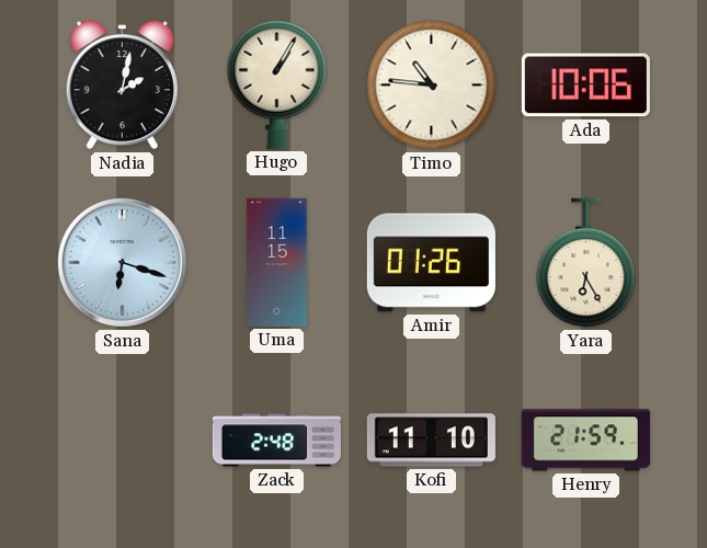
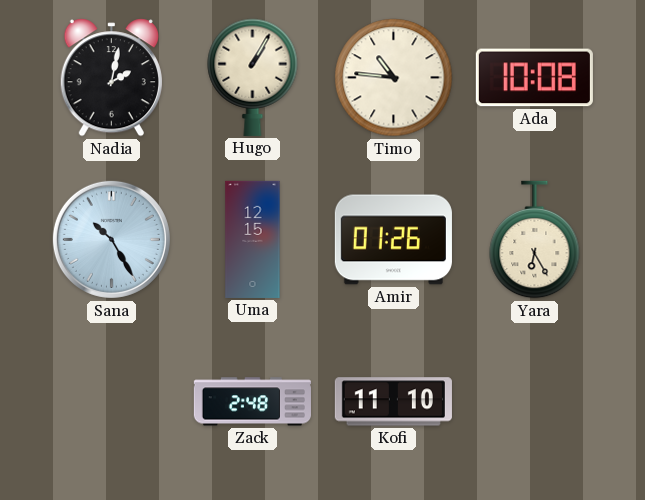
Ada: 10:06 -> 10:08 (534, 78)
Sana: 6:18 -> 10:25 (111, 239)
Uma: 11:15 -> 12:15 (253, 239)
Henry: 21:59 -> none (585, 441)
